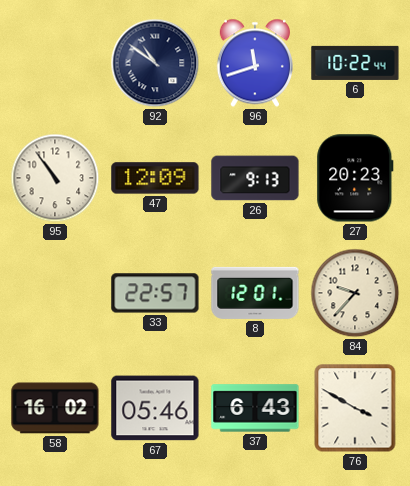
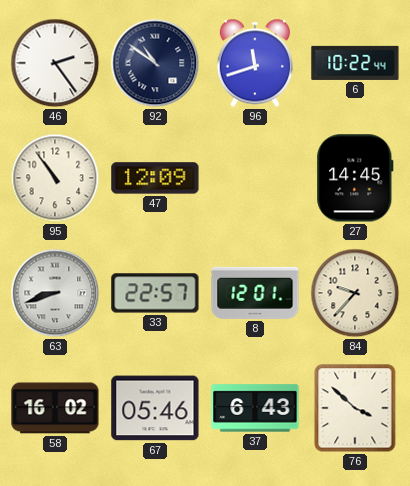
46: none -> 2:24 (55, 63)
26: 9:13 -> none (255, 178)
27: 20:23 -> 14:45 (355, 178)
63: none -> 8:42 (55, 293)
76: 3:50 -> 3:52 (355, 408)
